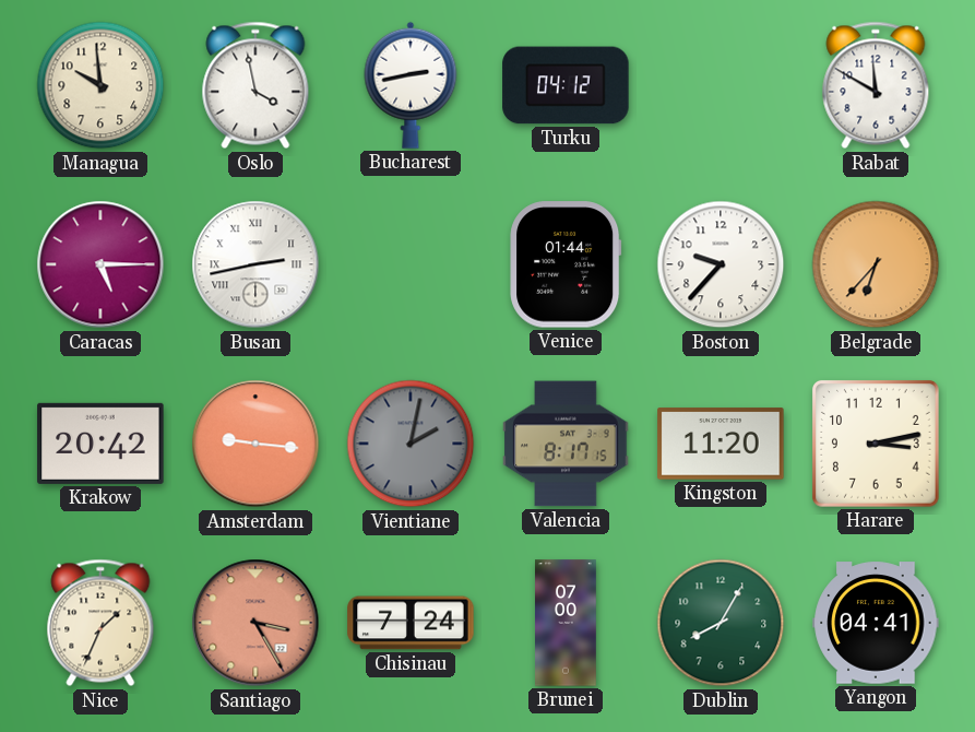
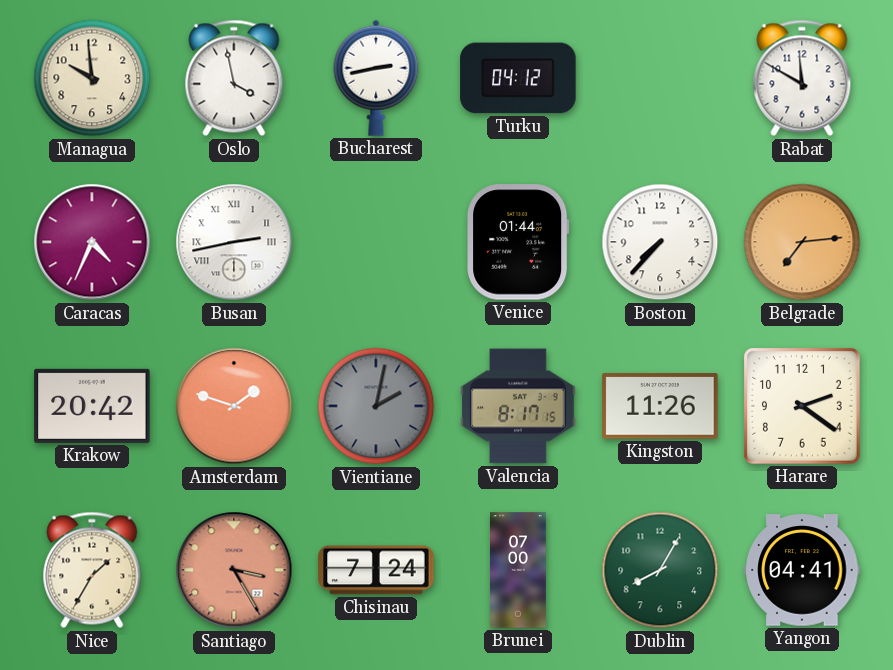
Caracas: 5:15 -> 4:34 (92, 242)
Boston: 9:37 -> 7:37 (660, 242)
Belgrade: 6:37 -> 7:14 (802, 242)
Amsterdam: 9:16 -> 1:48 (234, 406)
Kingston: 11:20 -> 11:26 (660, 406)
Harare: 3:13 -> 2:21 (802, 406)
Nice: 1:34 -> 1:35 (92, 570)
